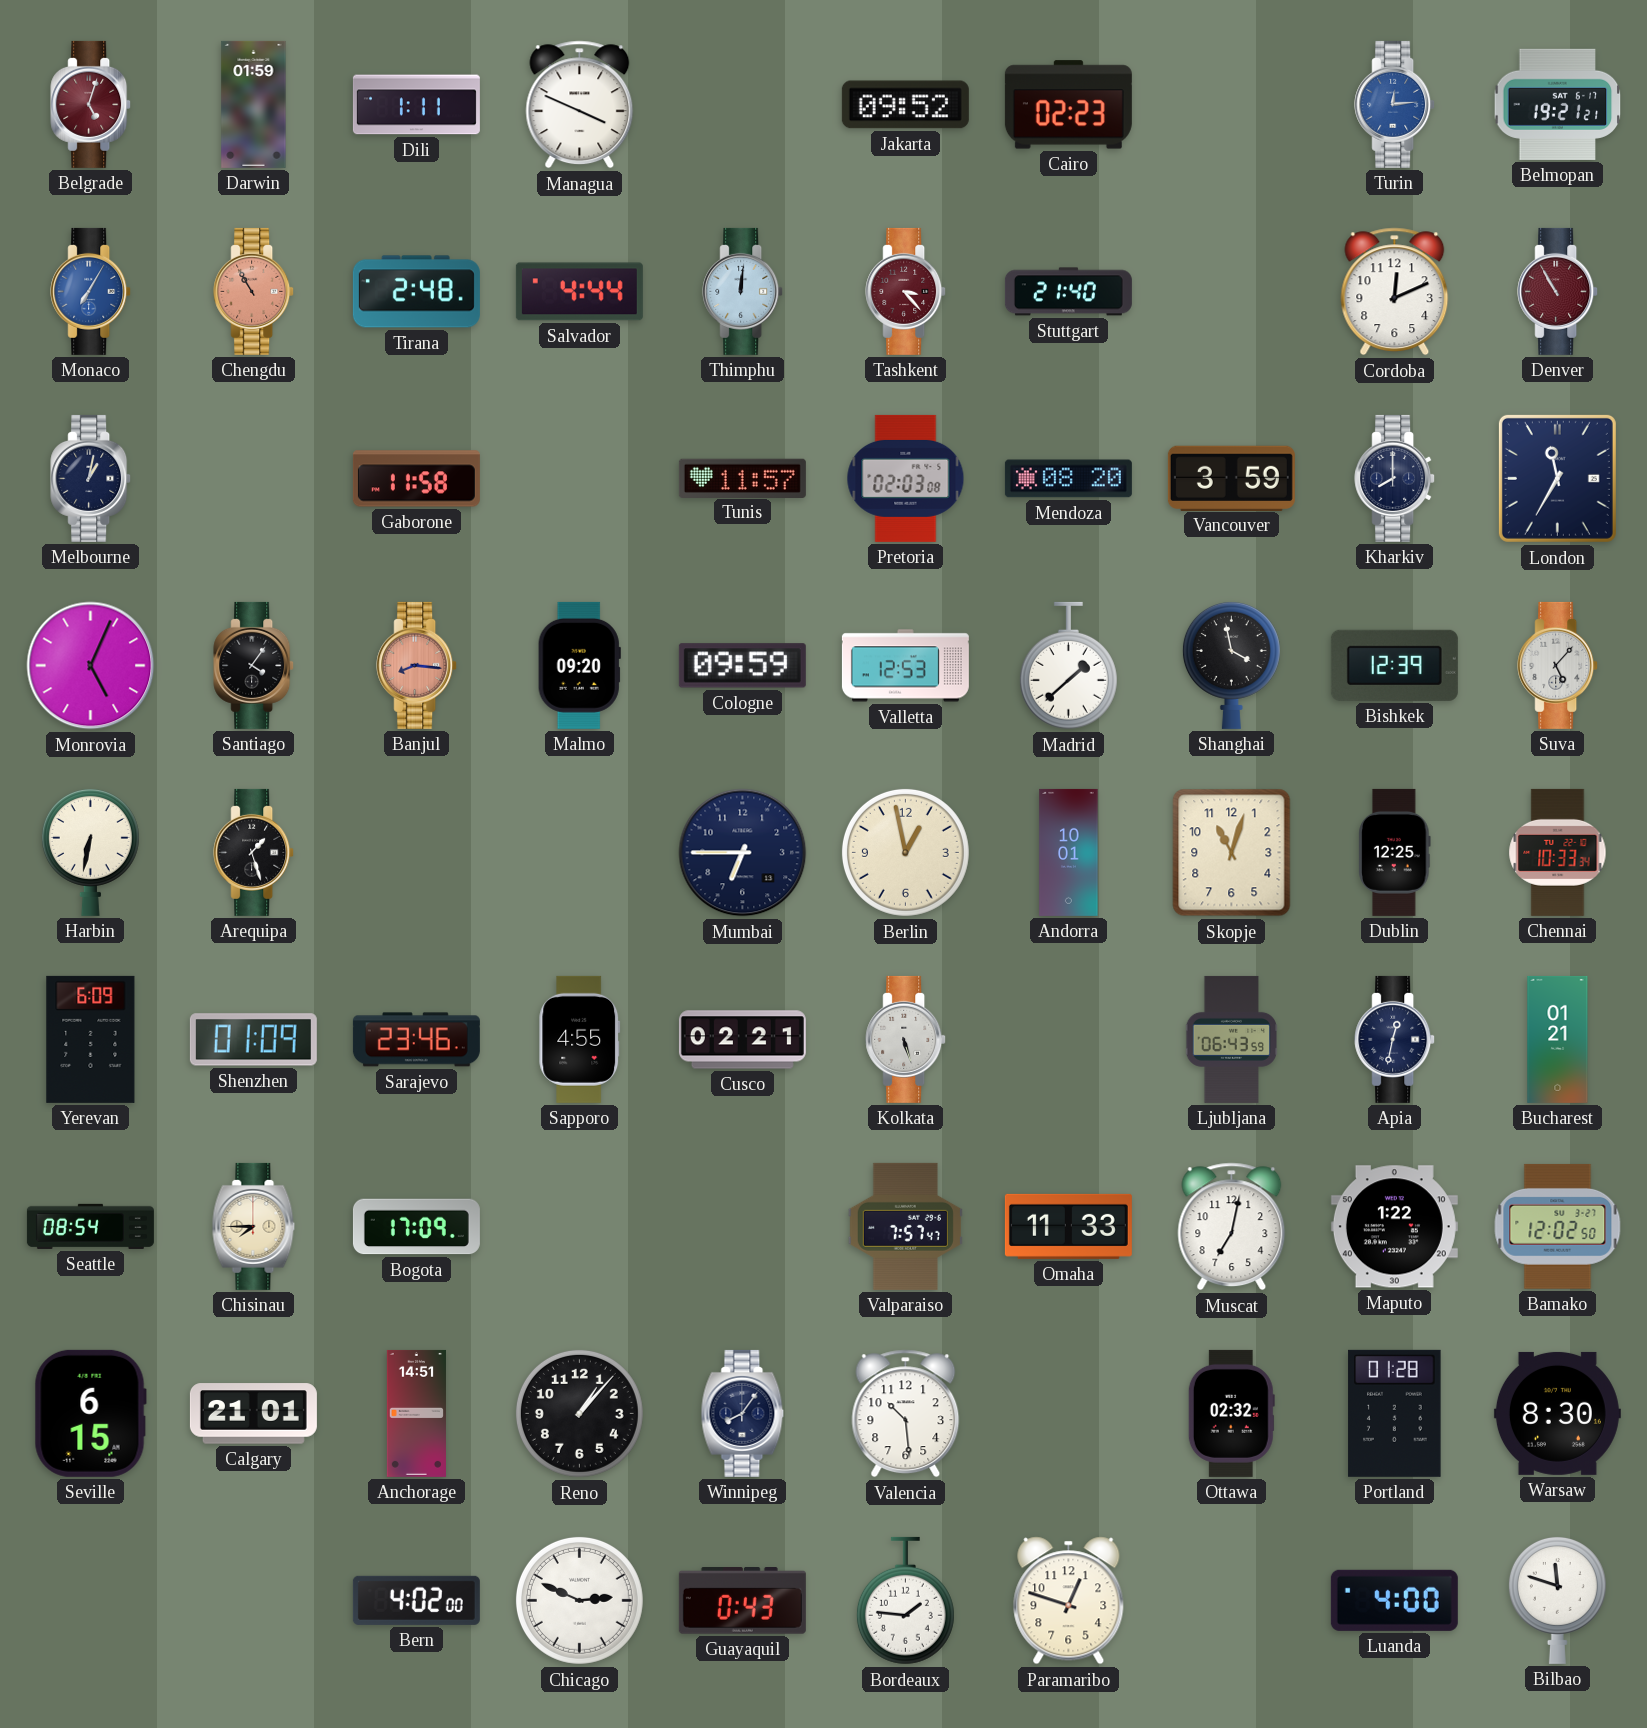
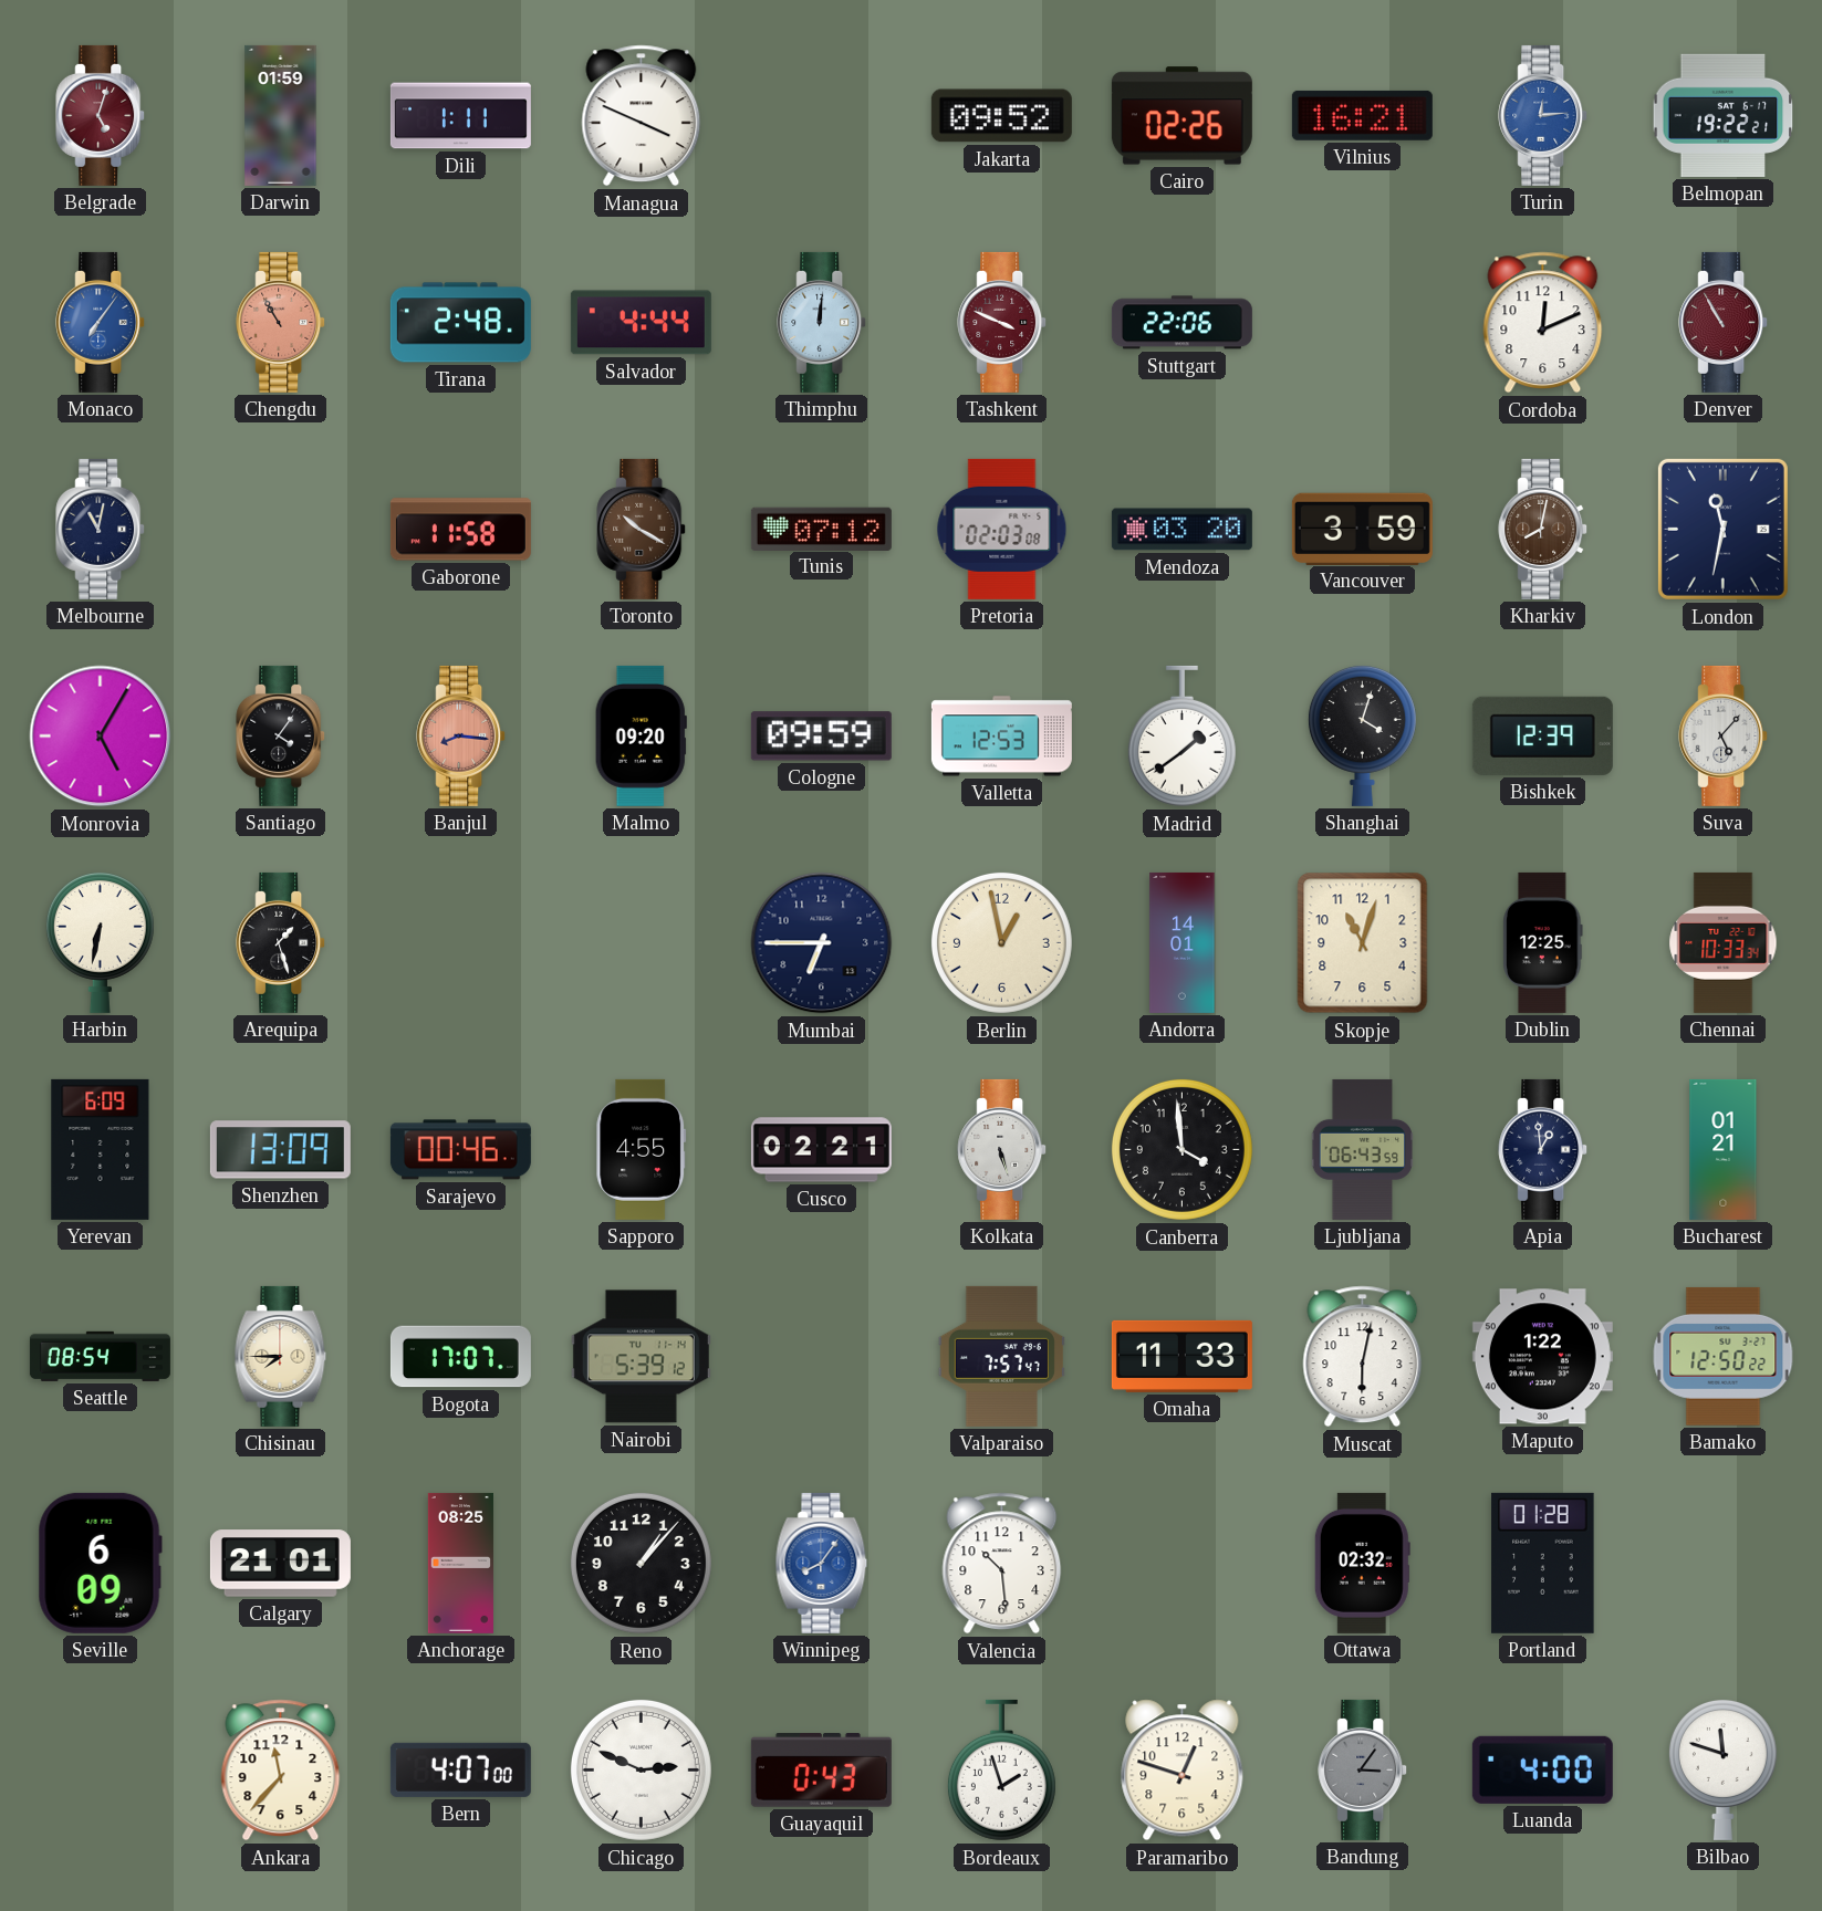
Cairo: 02:23 -> 02:26 (1181, 116)
Vilnius: none -> 16:21 (1362, 115)
Belmopan: 19:21 -> 19:22 (1724, 115)
Monaco: 7:05 -> 7:06 (101, 322)
Tashkent: 3:23 -> 3:49 (1002, 322)
Stuttgart: 21:40 -> 22:06 (1181, 323)
Melbourne: 1:02 -> 11:02 (101, 529)
Toronto: none -> 10:20 (642, 529)
Tunis: 11:57 -> 07:12 (821, 529)
Mendoza: 08:20 -> 03:20 (1181, 530)
Kharkiv: 8:00 -> 8:02 (1543, 529)
Kharkiv dial: navy -> brown (1543, 529)
London: 11:35 -> 11:32 (1722, 529)
Monrovia: 5:04 -> 5:05 (101, 737)
Madrid: 1:38 -> 1:39 (1181, 737)
Shanghai: 3:58 -> 4:03 (1362, 737)
Andorra: 10:01 -> 14:01 (1183, 942)
Shenzhen: 01:09 -> 13:09 (280, 1150)
Sarajevo: 23:46 -> 00:46 (460, 1150)
Canberra: none -> 3:59 (1181, 1149)
Apia: 12:32 -> 12:59 (1543, 1149)
Bogota: 17:09 -> 17:07 (460, 1357)
Nairobi: none -> 5:39 (641, 1357)
Muscat: 7:02 -> 6:02 (1363, 1357)
Bamako: 12:02 -> 12:50 (1724, 1356)
Seville: 6:15 -> 6:09 (100, 1563)
Anchorage: 14:51 -> 08:25 (460, 1563)
Winnipeg dial: navy -> blue (822, 1563)
Warsaw: 8:30 -> none (1557, 1413)
Ankara: none -> 11:37 (281, 1771)
Bern: 4:02 -> 4:07 (460, 1769)
Bordeaux: 1:46 -> 1:57 (1001, 1771)
Bandung: none -> 3:06 (1363, 1769)
